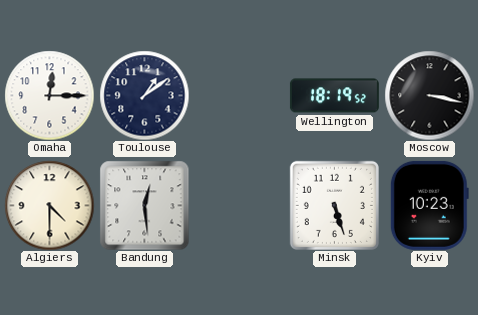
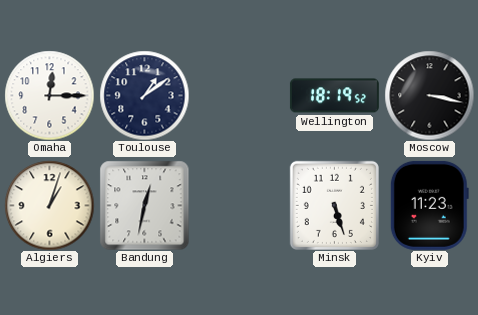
Algiers: 4:30 -> 1:03 (49, 205)
Bandung: 12:29 -> 12:32 (144, 205)
Kyiv: 10:23 -> 11:23 (429, 205)
